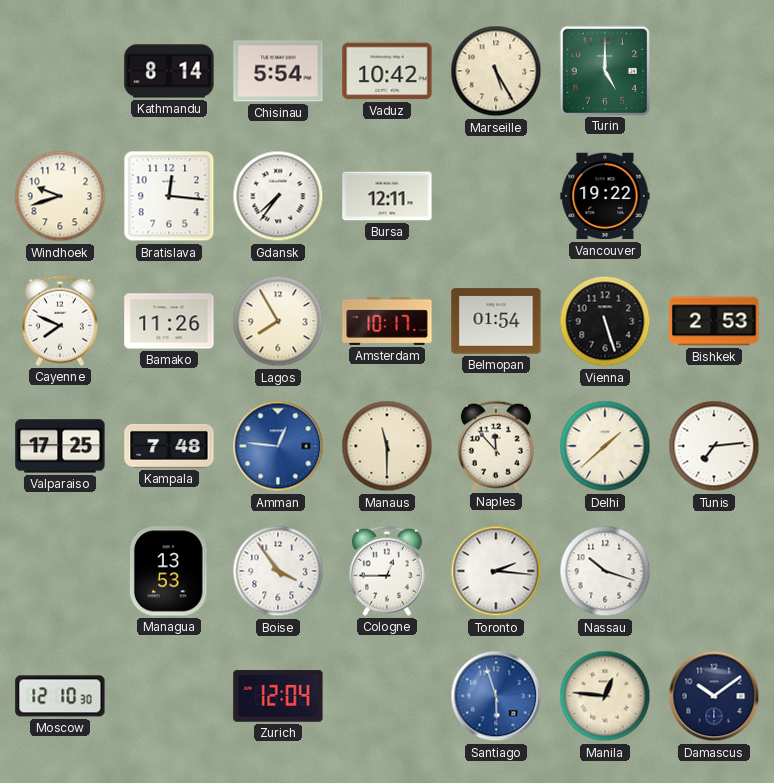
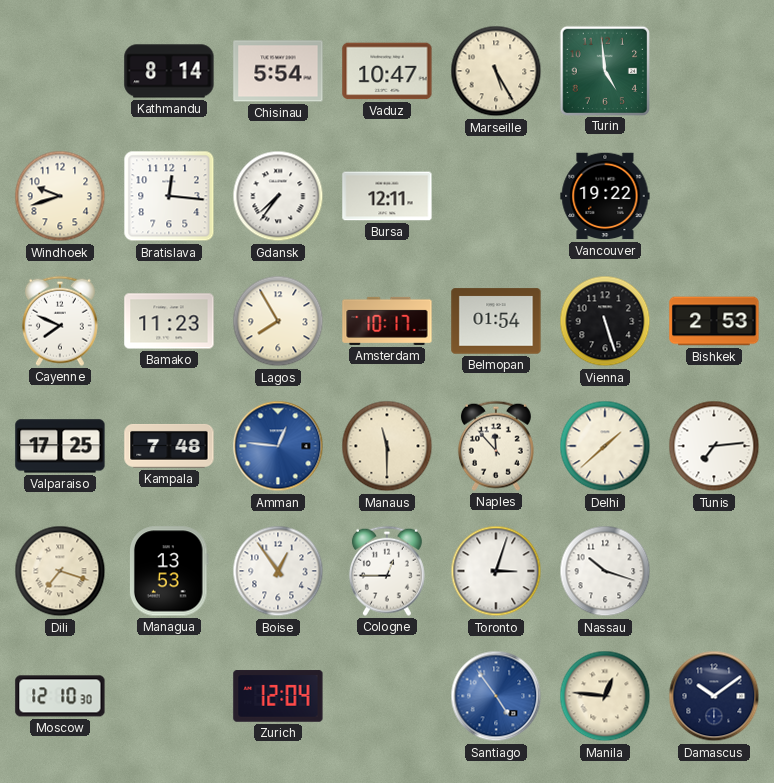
Vaduz: 10:42 -> 10:47 (387, 71)
Turin: 5:00 -> 4:59 (604, 70)
Bamako: 11:26 -> 11:23 (169, 321)
Dili: none -> 7:18 (60, 571)
Boise: 3:54 -> 12:54 (278, 571)
Toronto: 2:16 -> 3:03 (496, 571)
Santiago: 5:57 -> 4:54 (496, 696)
